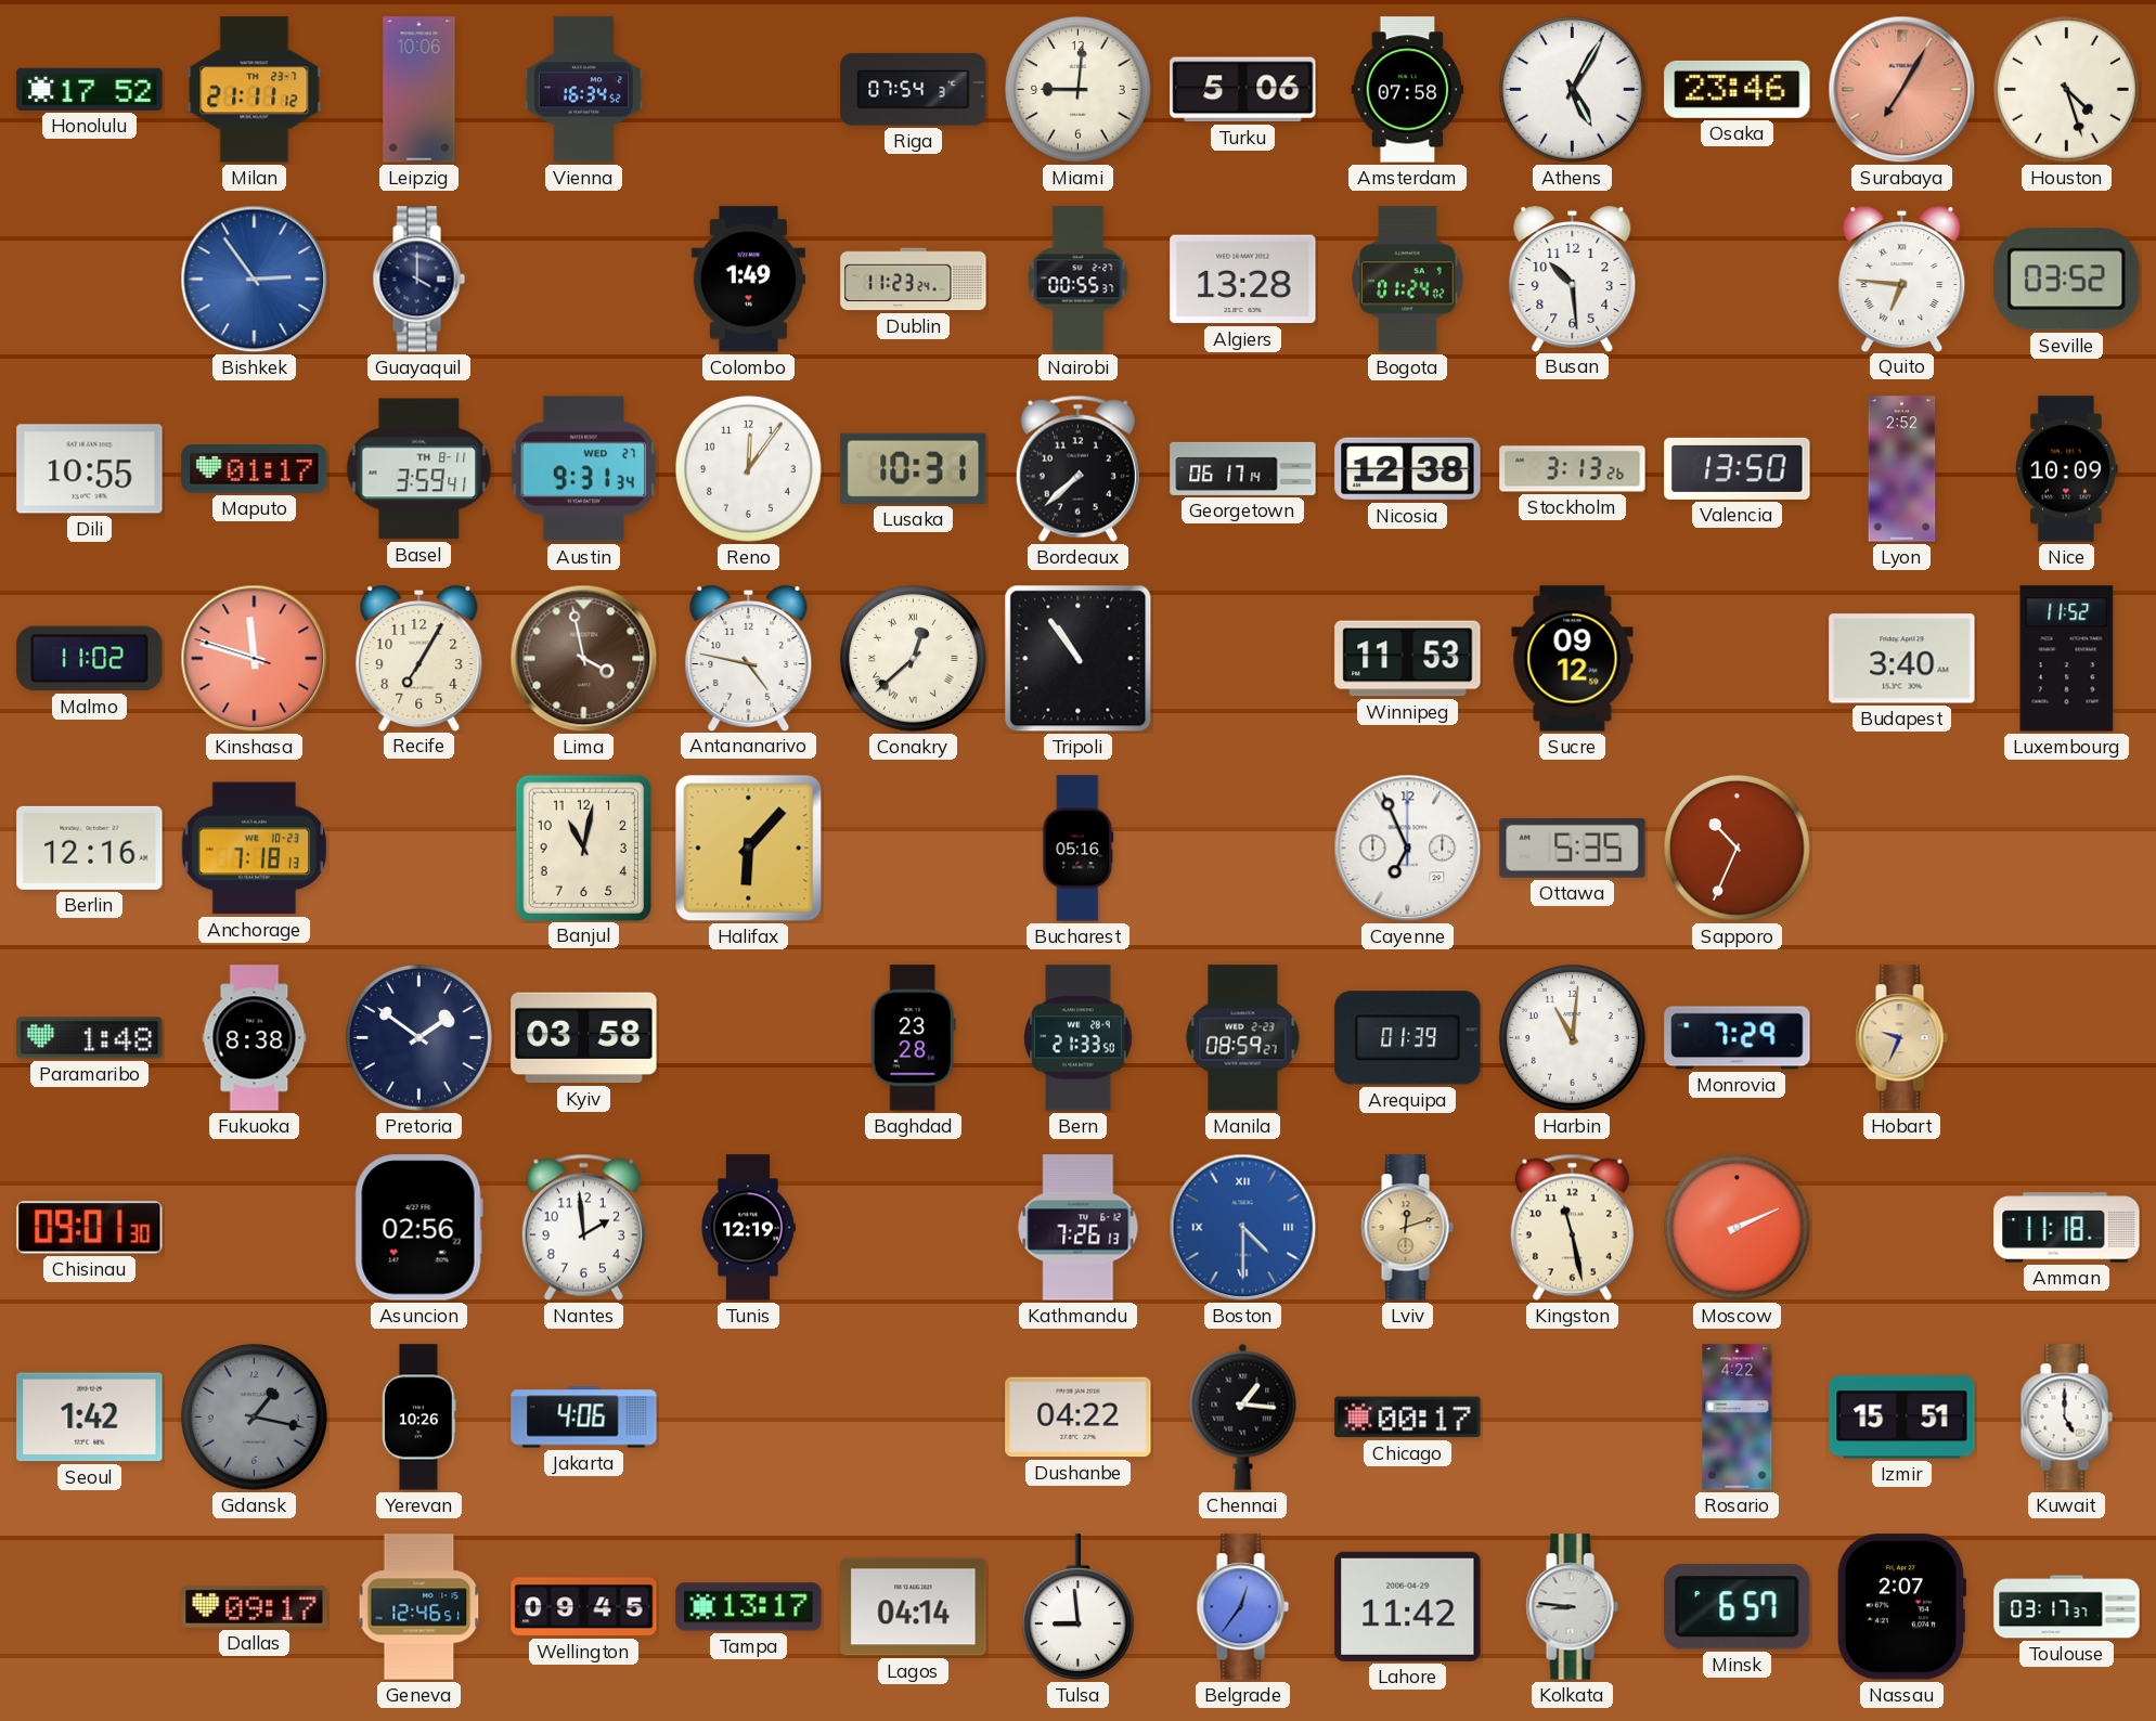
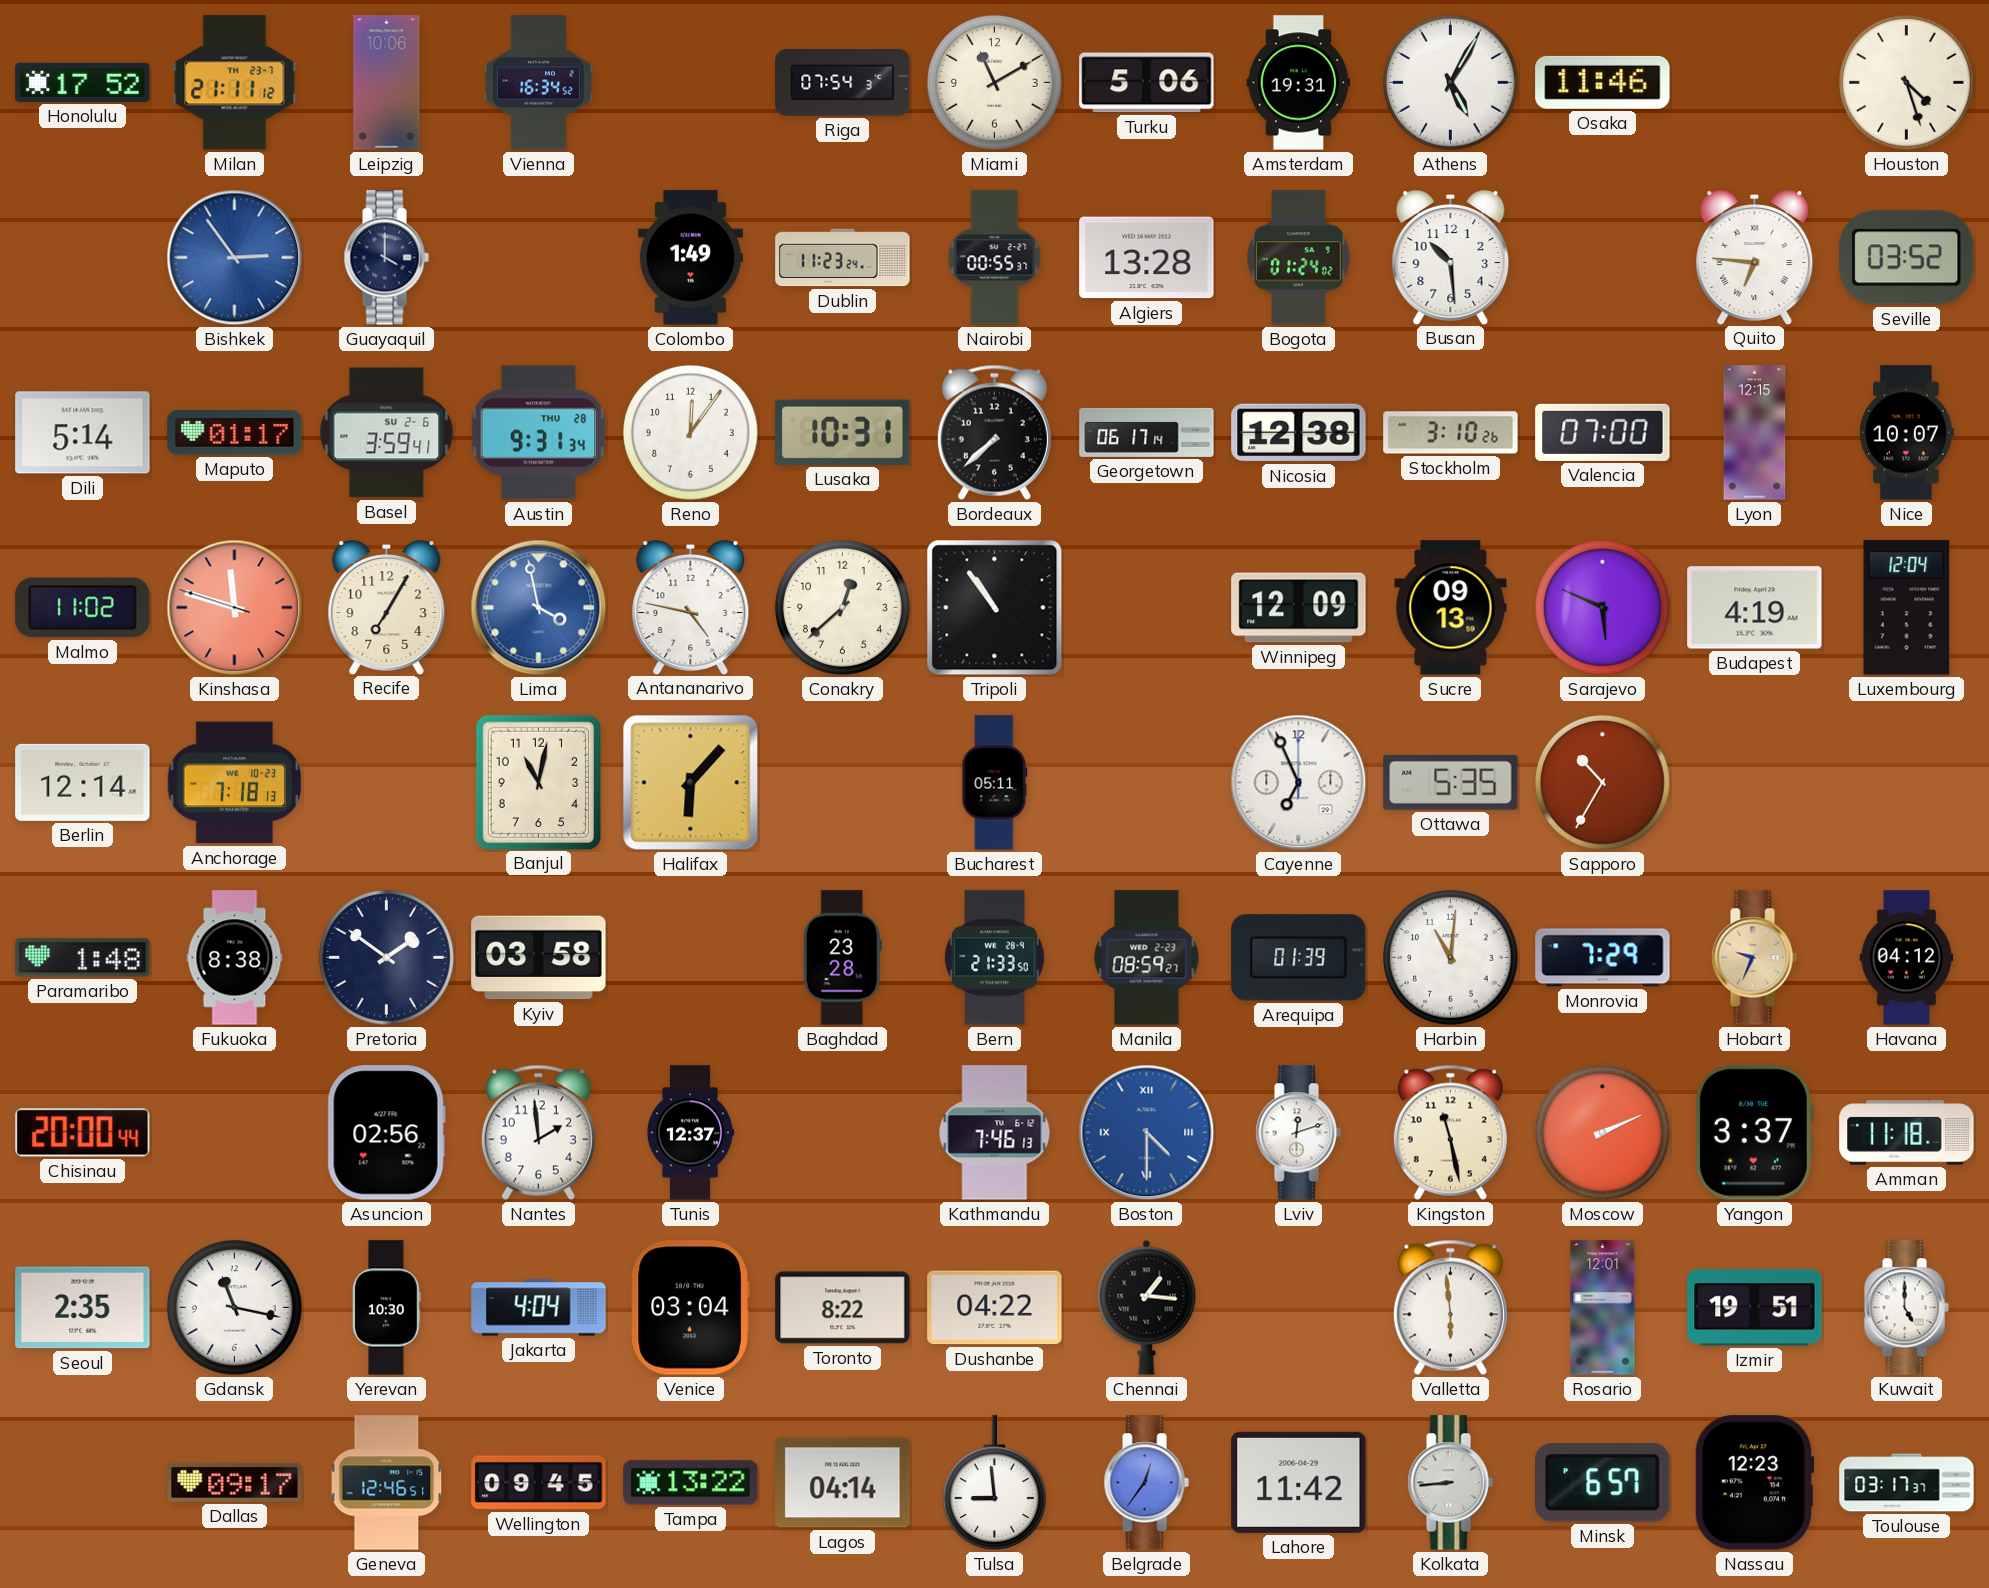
Miami: 9:01 -> 11:10 (994, 82)
Amsterdam: 07:58 -> 19:31 (1299, 83)
Osaka: 23:46 -> 11:46 (1603, 82)
Surabaya: 7:05 -> none (1902, 90)
Dili: 10:55 -> 5:14 (83, 433)
Basel date: TH 8-11 -> SU 2-6 (387, 433)
Austin date: WED 27 -> THU 28 (539, 433)
Stockholm: 3:13 -> 3:10 (1451, 433)
Valencia: 13:50 -> 07:00 (1603, 432)
Lyon: 2:52 -> 12:15 (1755, 433)
Nice: 10:09 -> 10:07 (1907, 433)
Lima dial: brown -> blue (539, 608)
Conakry numerals: Roman -> Arabic (842, 607)
Winnipeg: 11:53 -> 12:09 (1299, 608)
Sucre: 09:12 -> 09:13 (1451, 608)
Sarajevo: none -> 5:49 (1602, 607)
Budapest: 3:40 -> 4:19 (1755, 608)
Luxembourg: 11:52 -> 12:04 (1907, 608)
Berlin: 12:16 -> 12:14 (83, 782)
Bucharest: 05:16 -> 05:11 (995, 783)
Sapporo: 10:34 -> 10:35 (1602, 782)
Havana: none -> 04:12 (1907, 958)
Chisinau: 09:01 -> 20:00 (83, 1133)
Tunis: 12:19 -> 12:37 (690, 1133)
Kathmandu: 7:26 -> 7:46 (995, 1133)
Lviv dial: champagne -> white (1298, 1133)
Yangon: none -> 3:37 (1754, 1133)
Seoul: 1:42 -> 2:35 (83, 1308)
Gdansk: 1:17 -> 11:17 (234, 1307)
Gdansk dial: grey -> white (234, 1307)
Yerevan: 10:26 -> 10:30 (387, 1308)
Jakarta: 4:06 -> 4:04 (539, 1308)
Venice: none -> 03:04 (690, 1308)
Toronto: none -> 8:22 (843, 1308)
Chicago: 00:17 -> none (1408, 1418)
Valletta: none -> 5:59 (1450, 1307)
Rosario: 4:22 -> 12:01 (1603, 1308)
Izmir: 15:51 -> 19:51 (1755, 1308)
Tampa: 13:17 -> 13:22 (691, 1483)
Kolkata: 8:46 -> 8:44 (1450, 1483)
Nassau: 2:07 -> 12:23 (1754, 1483)
